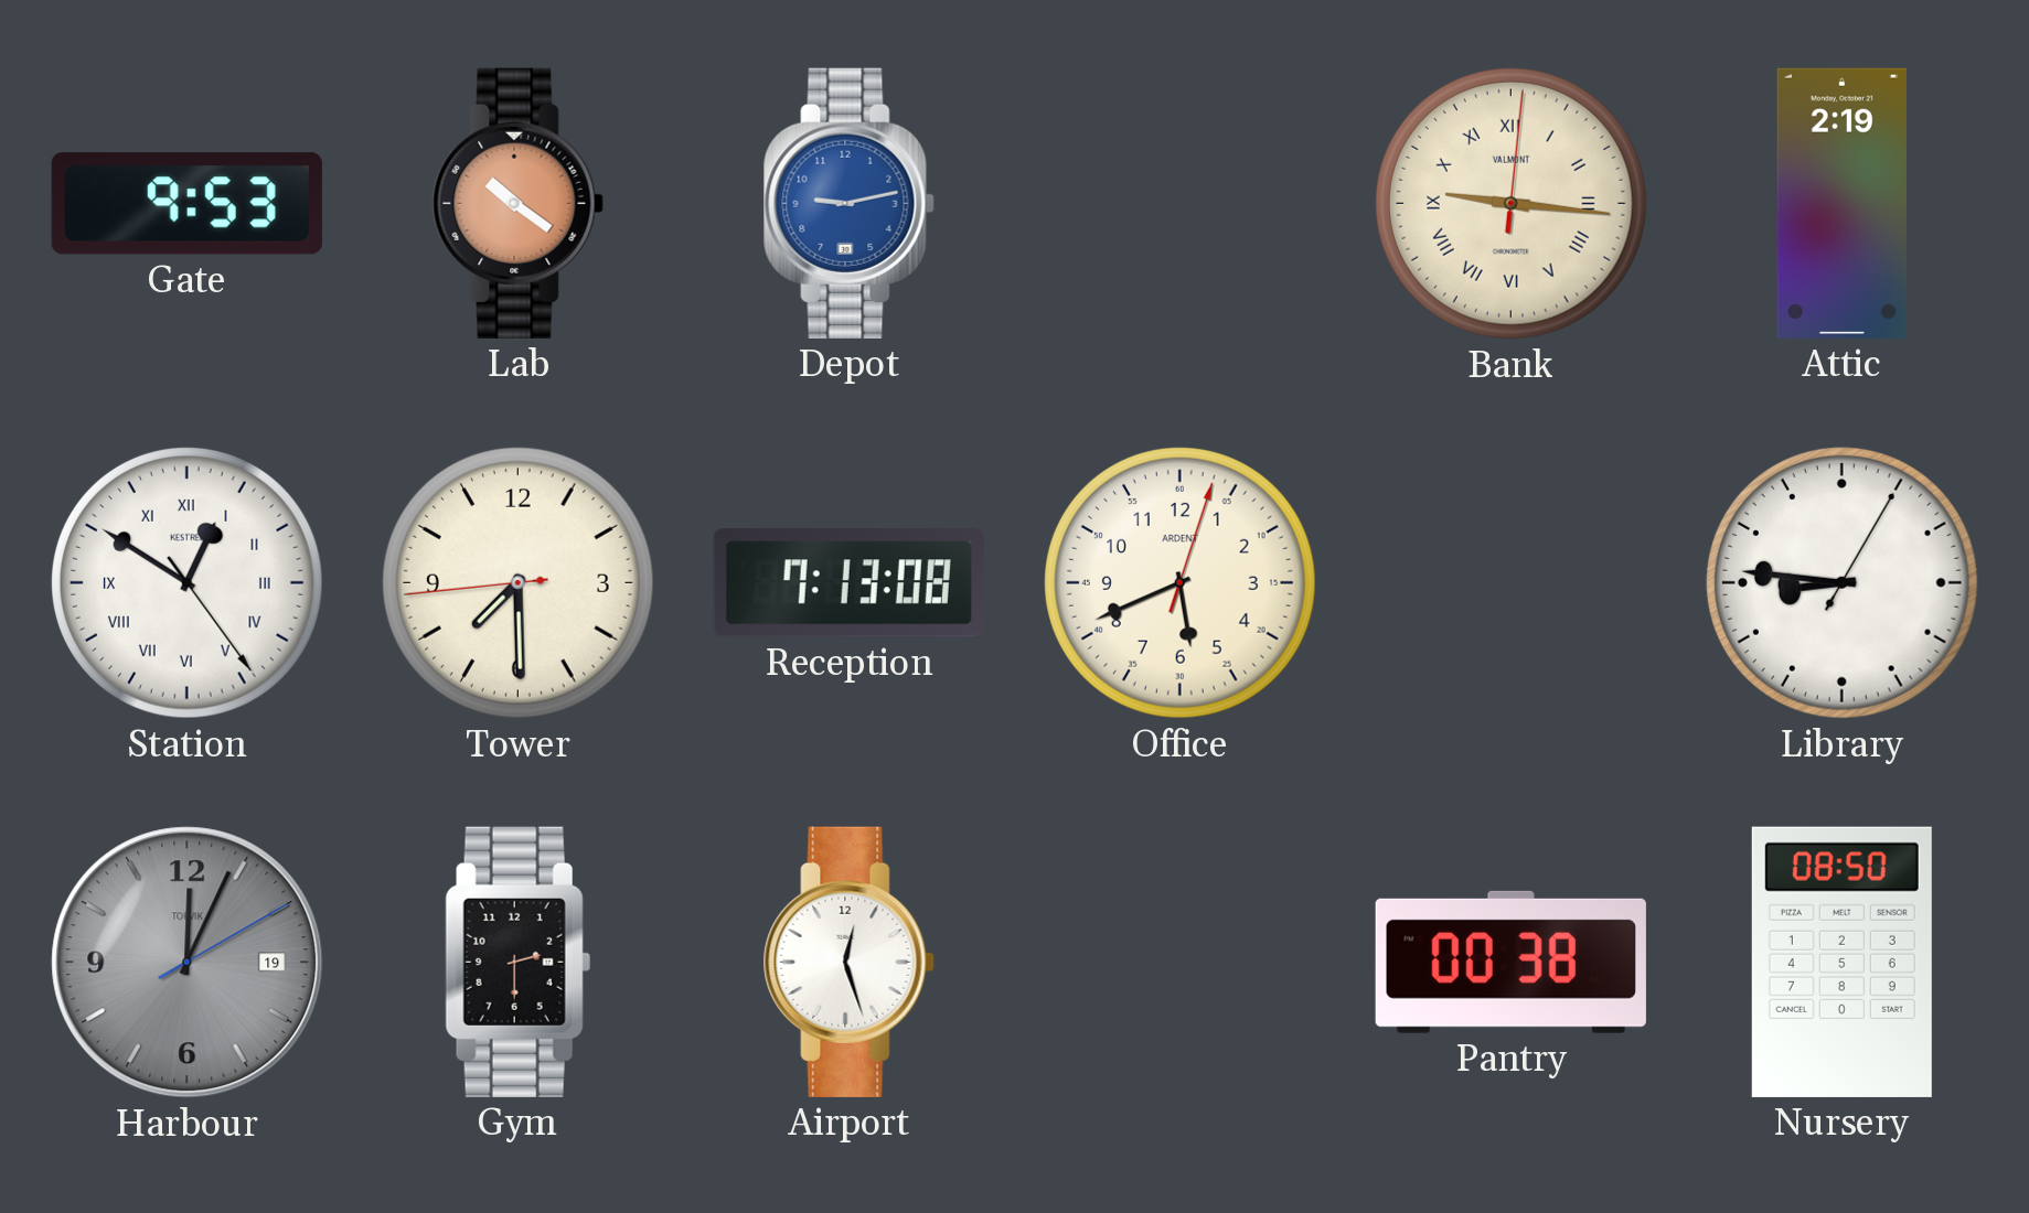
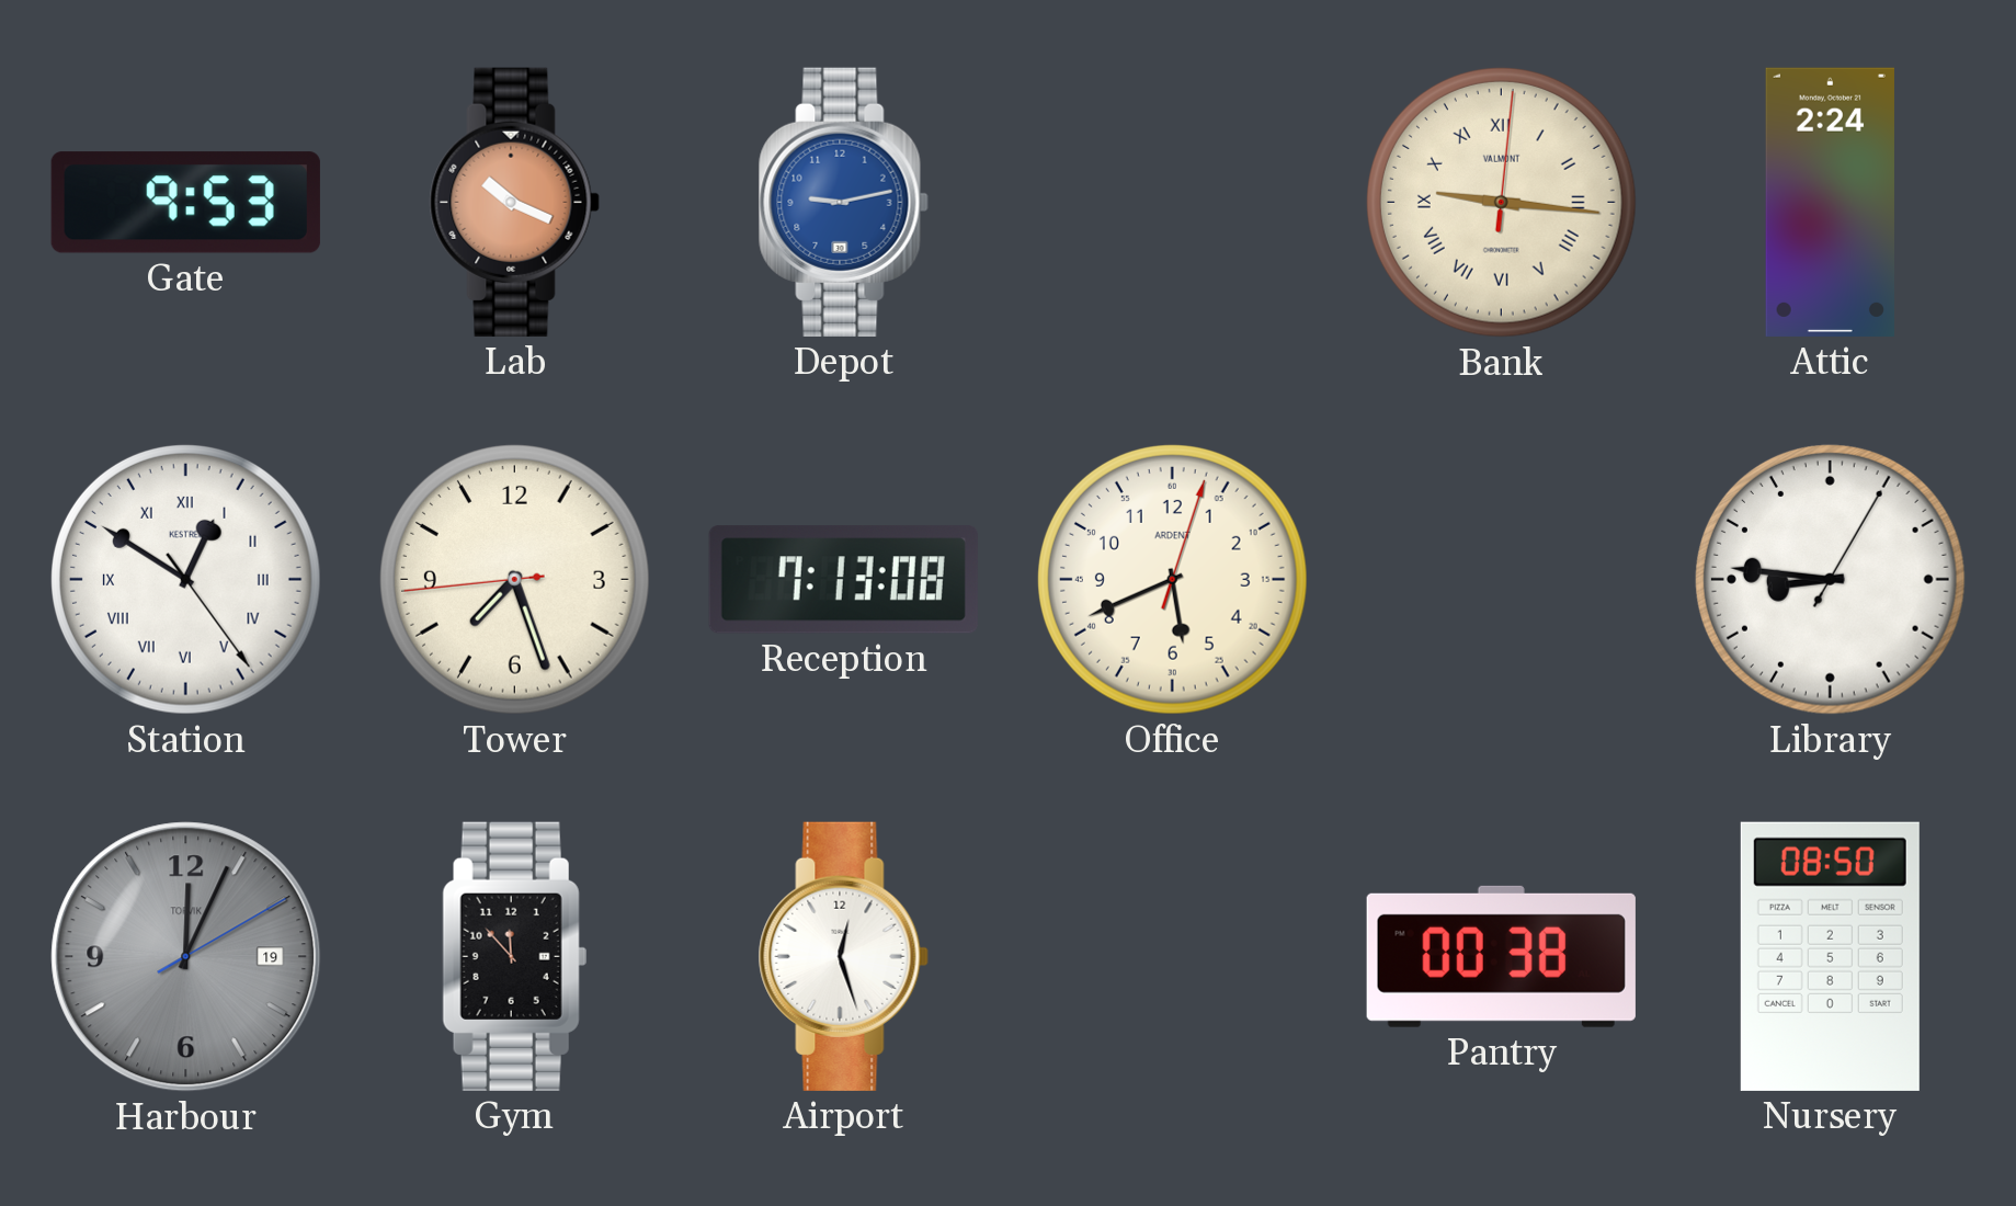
Lab: 10:21 -> 10:19 (514, 202)
Attic: 2:19 -> 2:24 (1830, 202)
Tower: 7:29 -> 7:26 (514, 579)
Gym: 2:30 -> 11:53 (514, 956)
